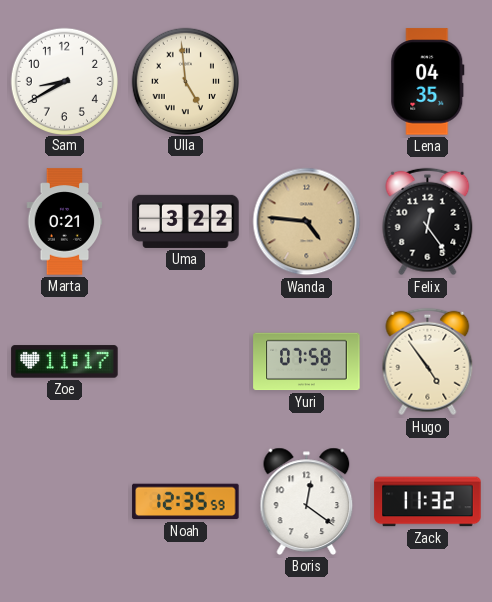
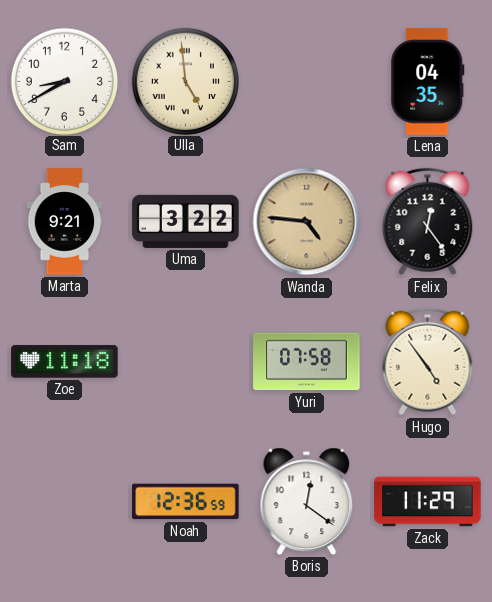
Marta: 0:21 -> 9:21 (65, 222)
Zoe: 11:17 -> 11:18 (65, 362)
Noah: 12:35 -> 12:36 (186, 502)
Zack: 11:32 -> 11:29 (428, 502)
